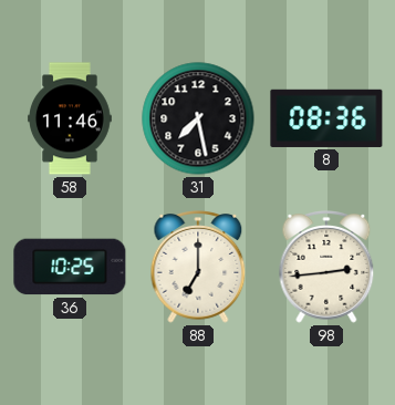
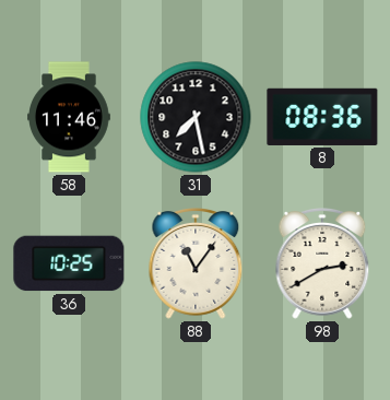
88: 7:00 -> 11:06 (196, 264)
98: 2:44 -> 2:40 (322, 264)
